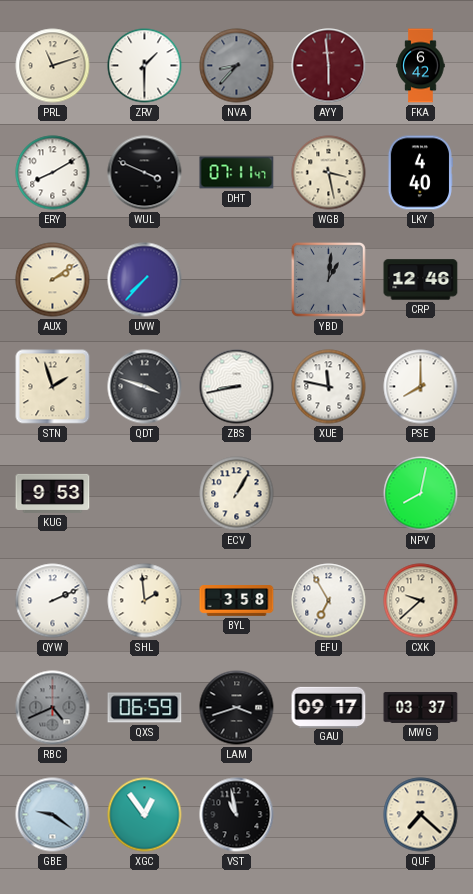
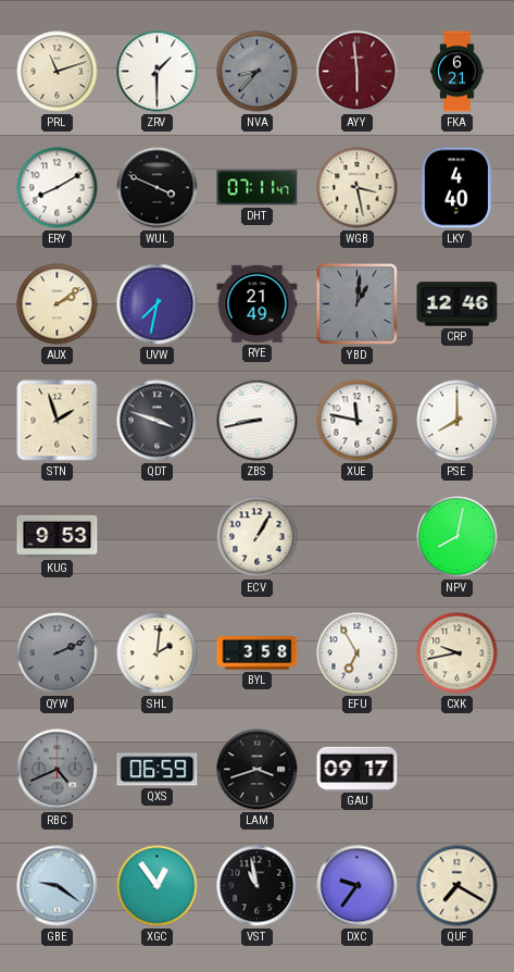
FKA: 6:42 -> 6:21 (457, 72)
UVW: 7:37 -> 7:32 (158, 304)
RYE: none -> 21:49 (258, 303)
QYW dial: white -> grey (58, 653)
SHL: 1:59 -> 2:01 (158, 653)
CXK: 9:38 -> 9:43 (457, 653)
MWG: 03:37 -> none (421, 708)
DXC: none -> 9:36 (358, 886)
QUF: 7:22 -> 7:20 (457, 886)
